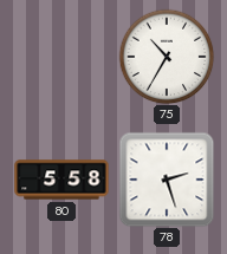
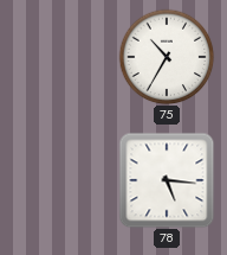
80: 5:58 -> none (61, 180)
78: 2:27 -> 5:16 (167, 180)
